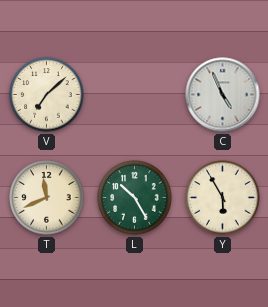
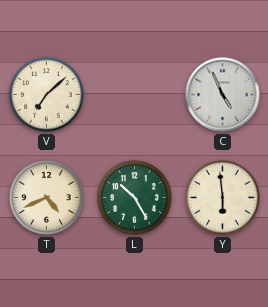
T: 11:41 -> 4:41 (47, 198)
Y: 5:55 -> 5:59 (223, 198)
